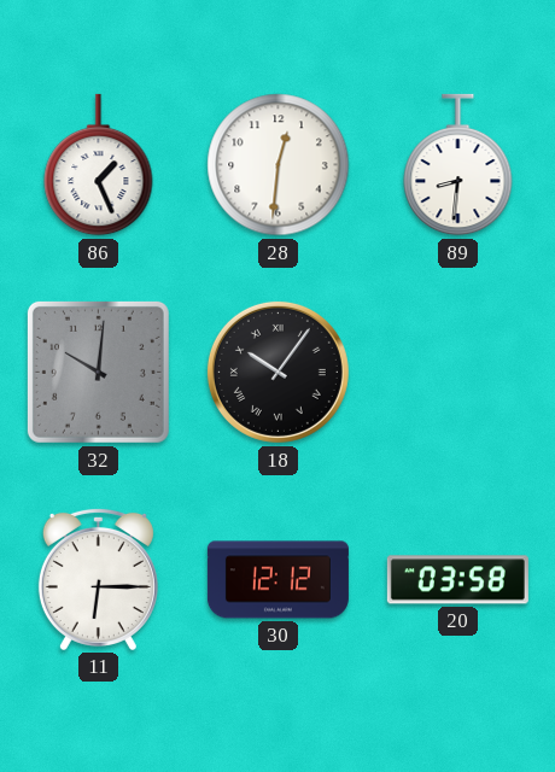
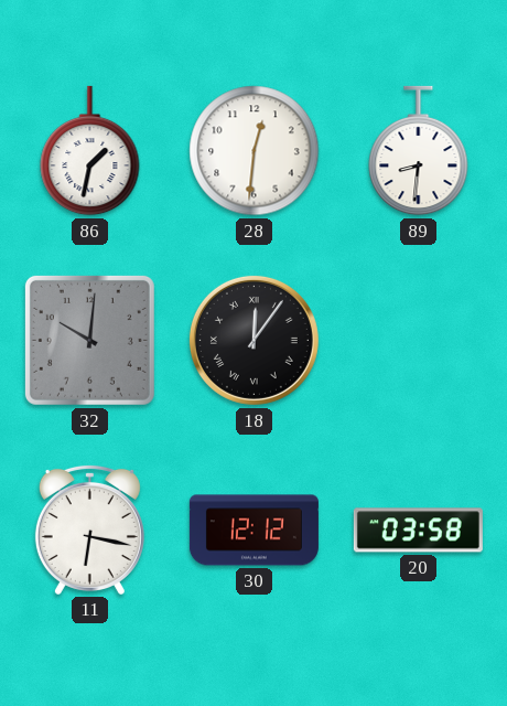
86: 1:26 -> 1:32 (90, 151)
18: 10:06 -> 12:06 (253, 340)
11: 6:15 -> 6:17 (89, 529)
